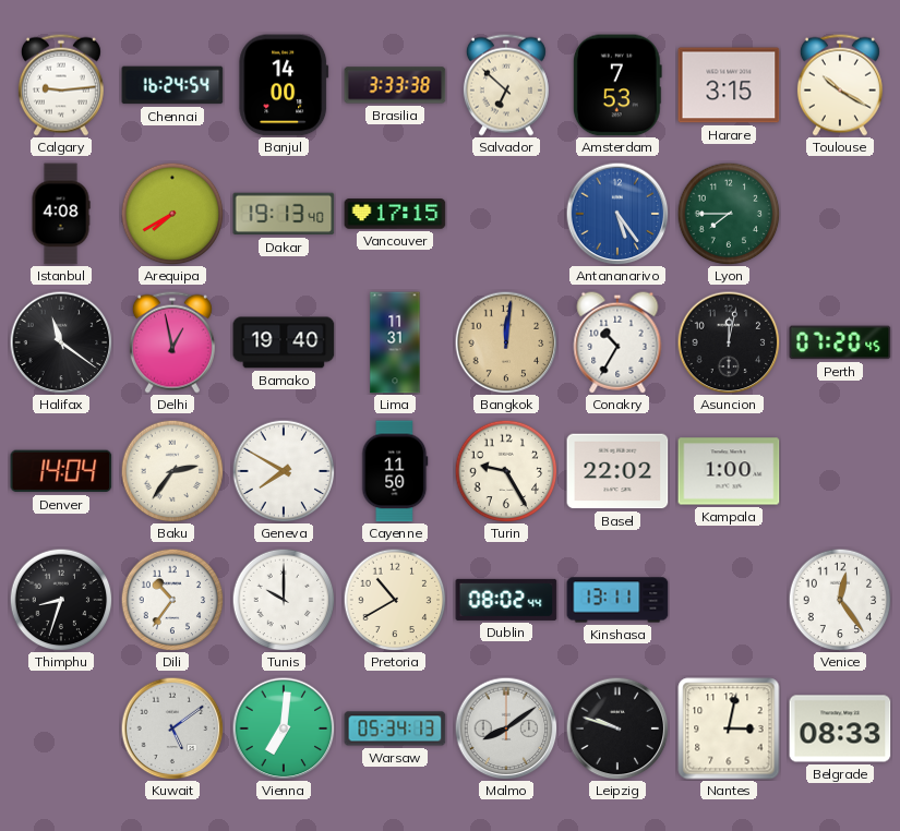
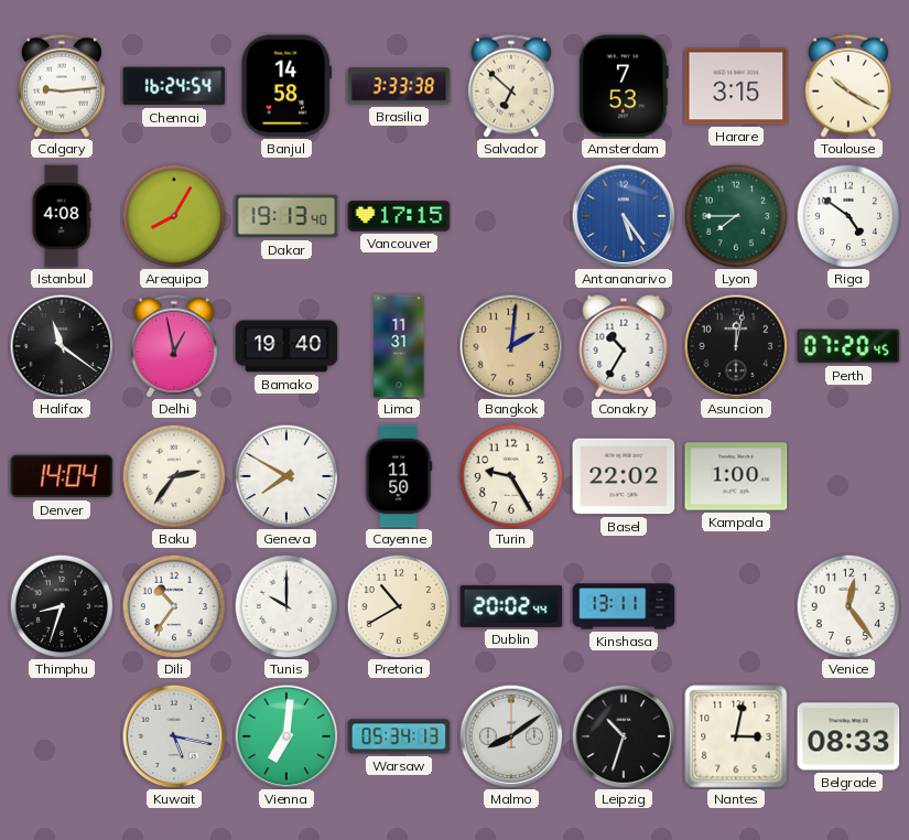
Banjul: 14:00 -> 14:58 (286, 86)
Arequipa: 7:40 -> 8:05 (174, 216)
Riga: none -> 4:51 (848, 216)
Bangkok: 12:01 -> 2:01 (511, 346)
Dublin: 08:02 -> 20:02 (511, 606)
Kuwait: 5:09 -> 5:17 (174, 736)
Leipzig: 9:48 -> 10:33 (624, 736)
